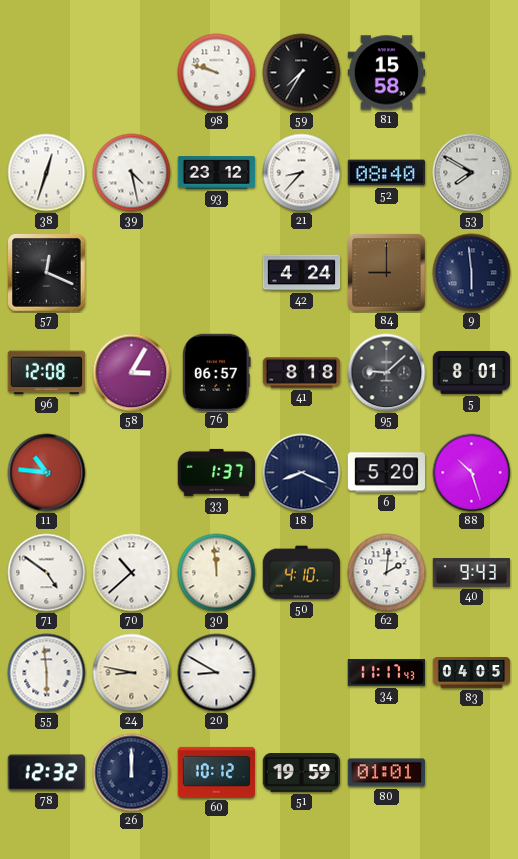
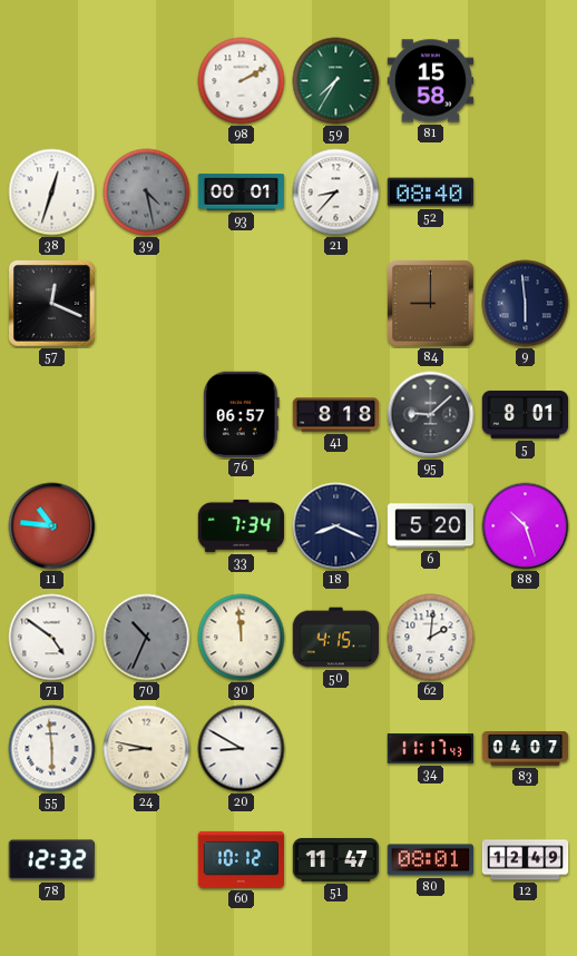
98: 9:48 -> 2:10 (242, 81)
59 dial: black -> green (336, 81)
39 dial: white -> grey (147, 193)
93: 23:12 -> 00:01 (242, 193)
53: 7:50 -> none (472, 173)
42: 4:24 -> none (302, 273)
96: 12:08 -> none (47, 373)
58: 3:05 -> none (132, 373)
33: 1:37 -> 7:34 (242, 525)
70: 10:38 -> 10:34 (147, 638)
70 dial: white -> grey (147, 638)
50: 4:10 -> 4:15 (336, 638)
40: 9:43 -> none (472, 573)
83: 04:05 -> 04:07 (526, 749)
26: 12:00 -> none (132, 773)
51: 19:59 -> 11:47 (336, 860)
80: 01:01 -> 08:01 (430, 860)
12: none -> 12:49 (526, 860)
